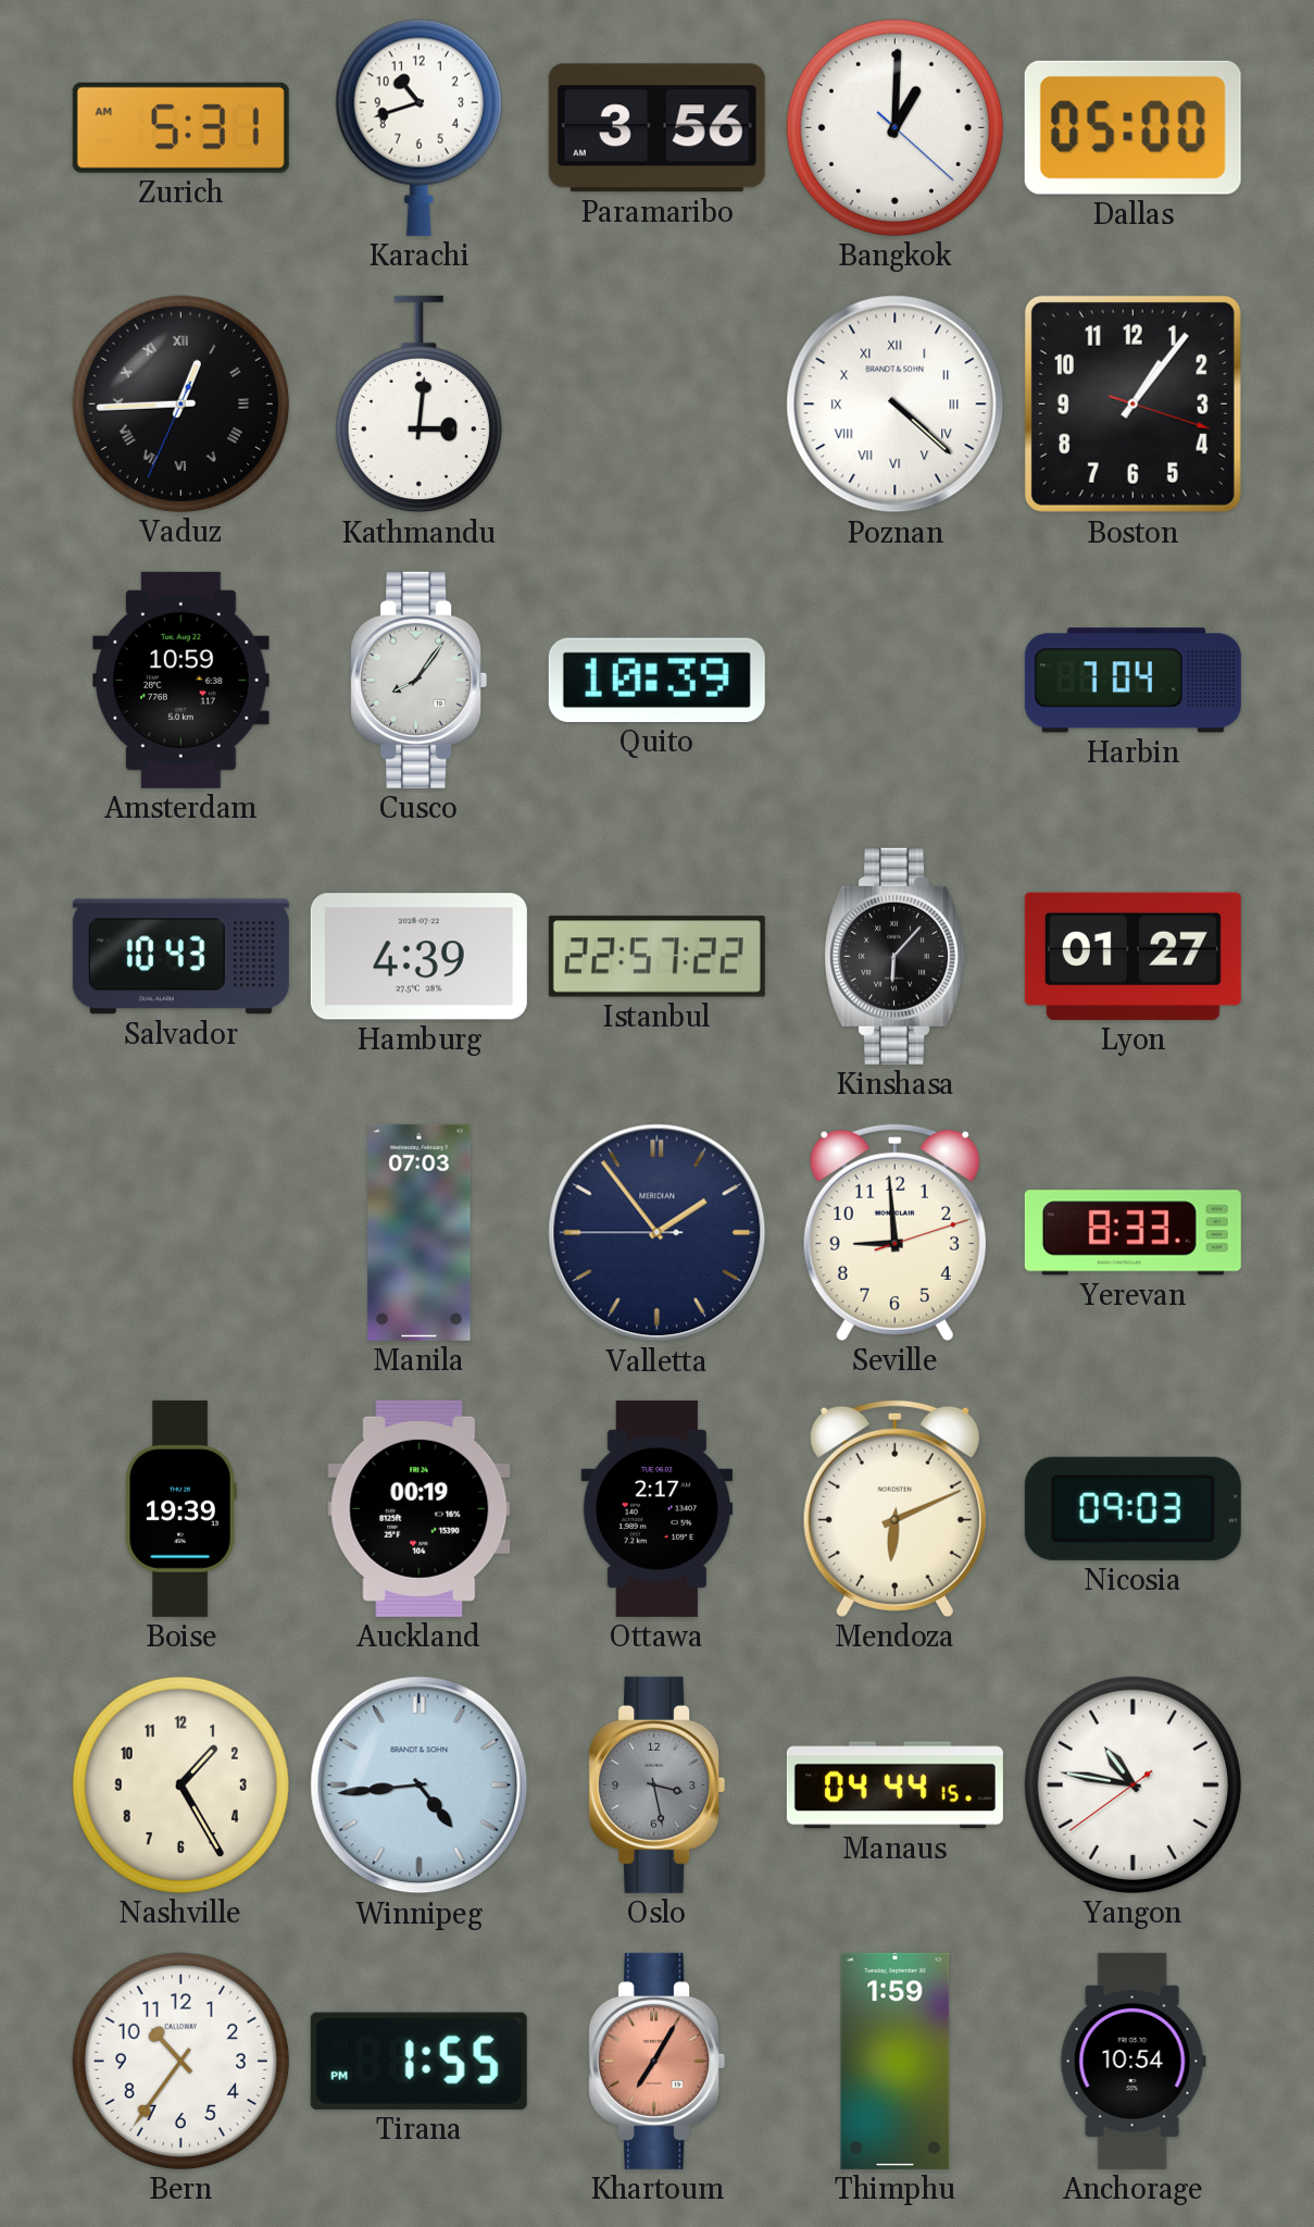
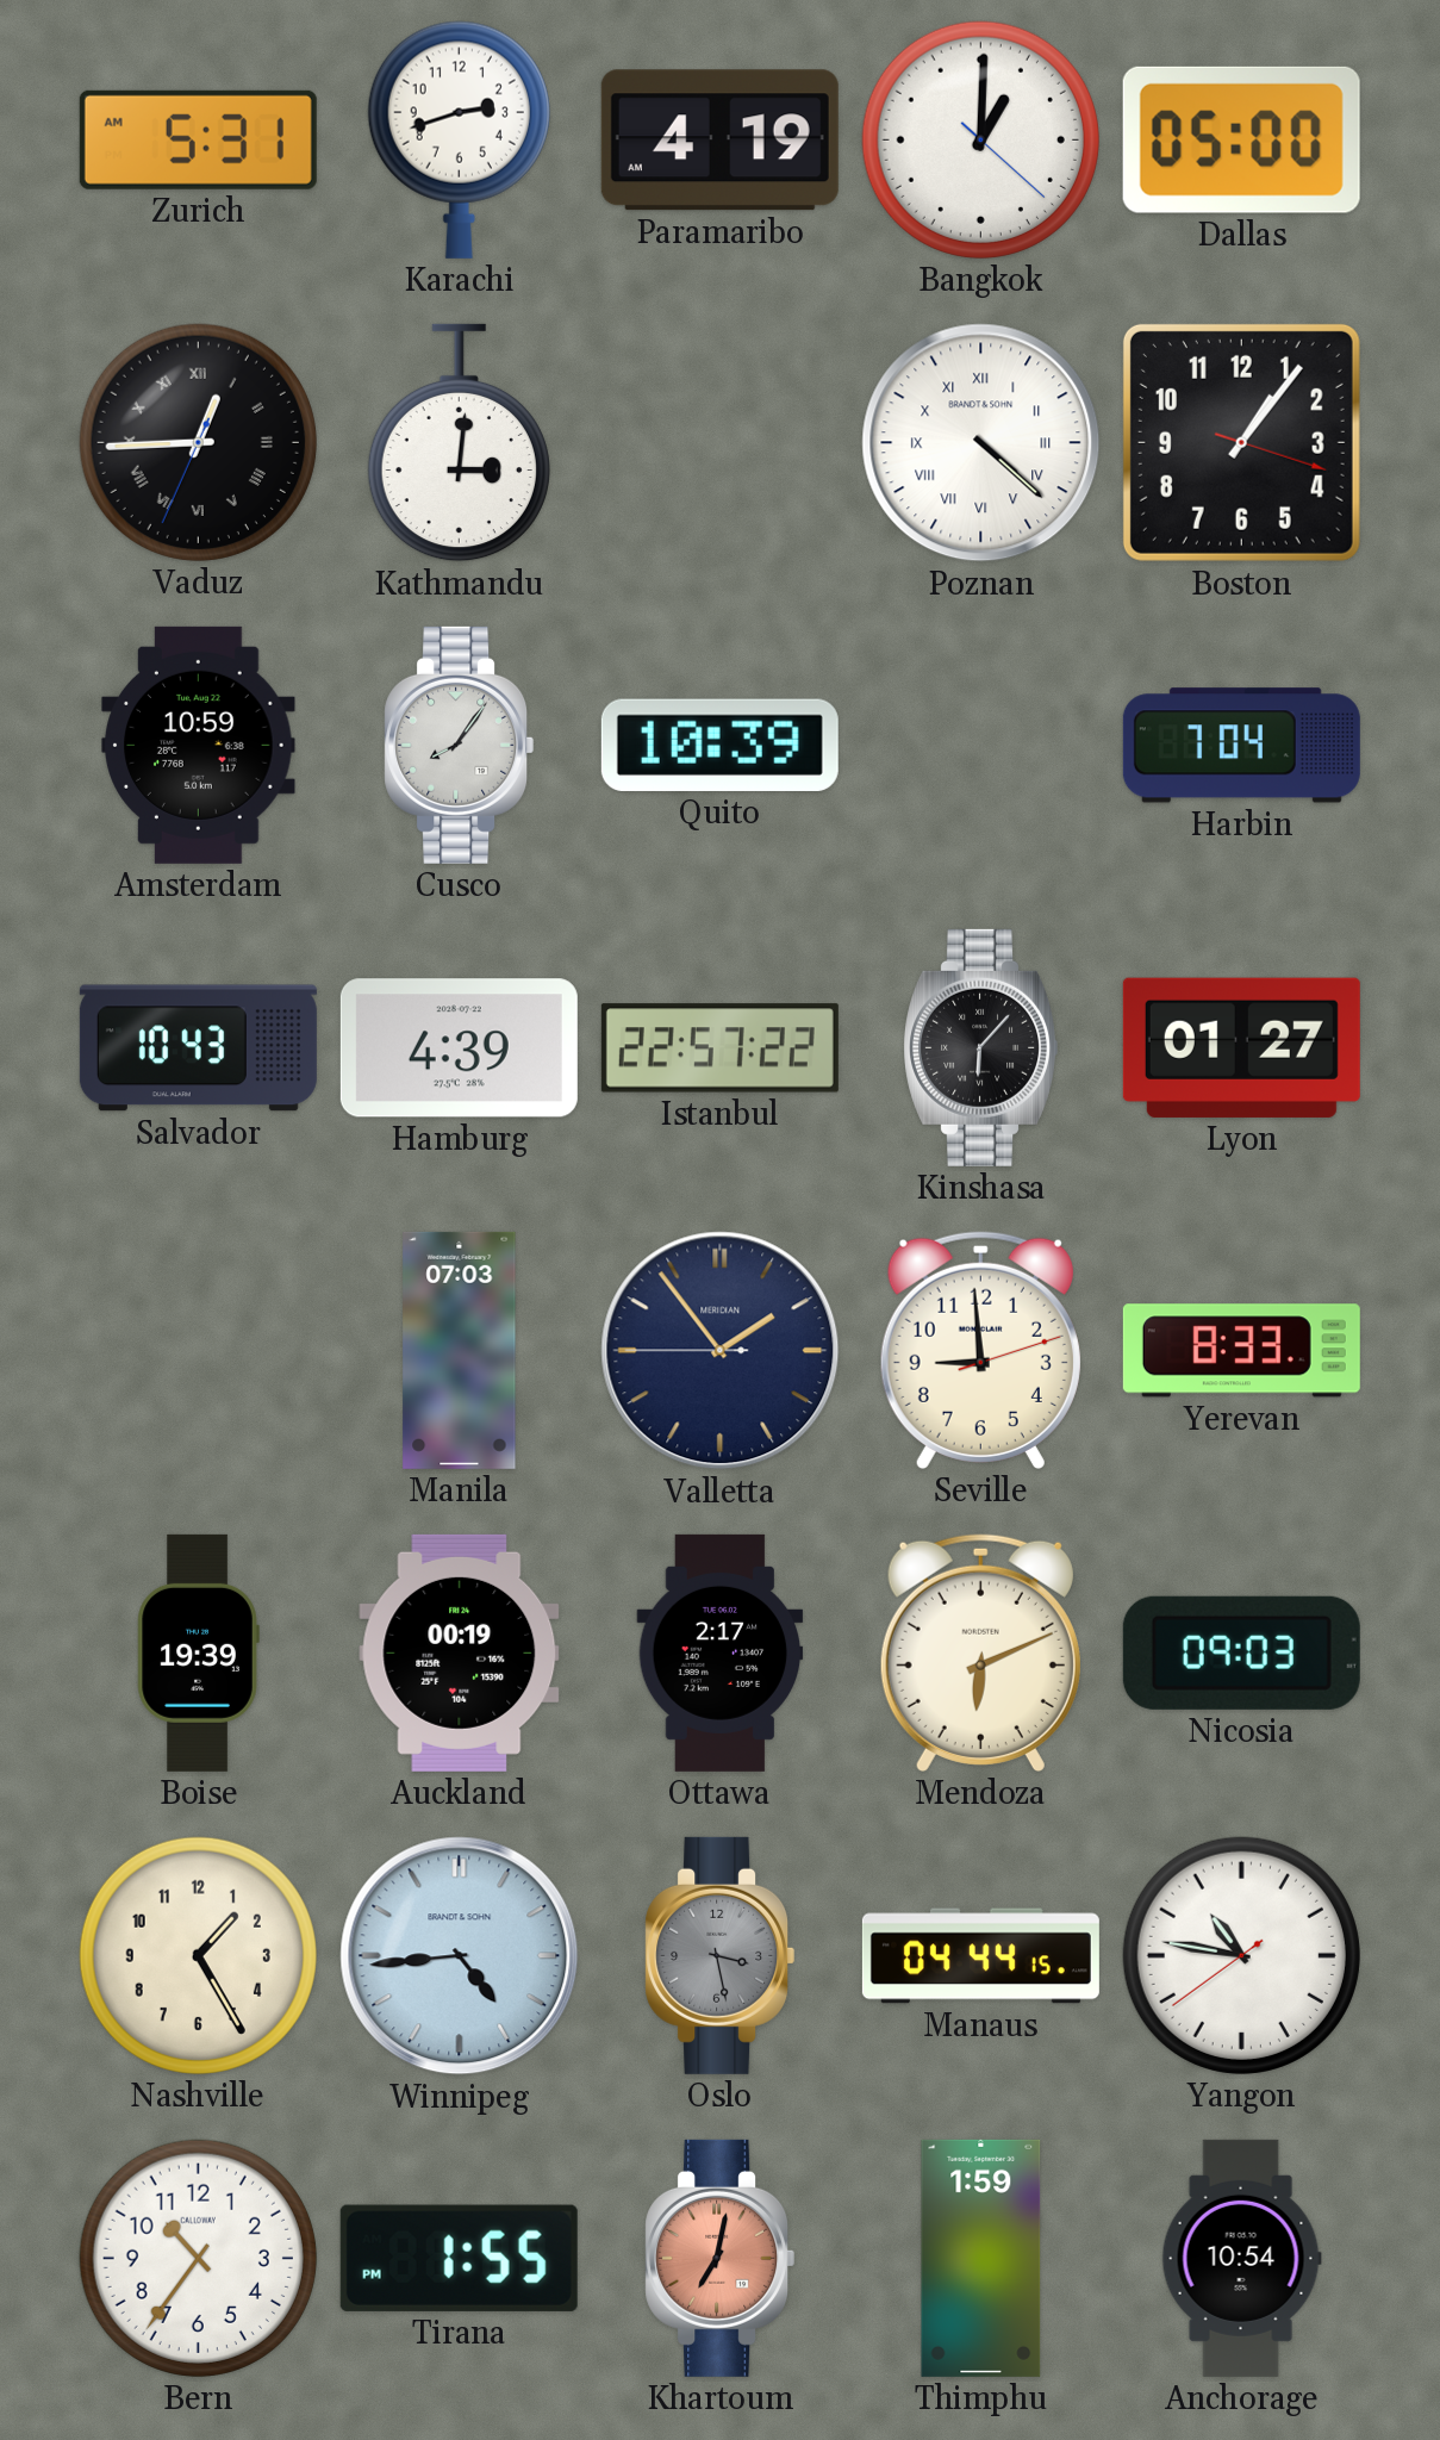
Karachi: 10:42 -> 2:42 (459, 139)
Paramaribo: 3:56 -> 4:19 (719, 141)
Khartoum: 7:05 -> 7:02 (721, 2258)
